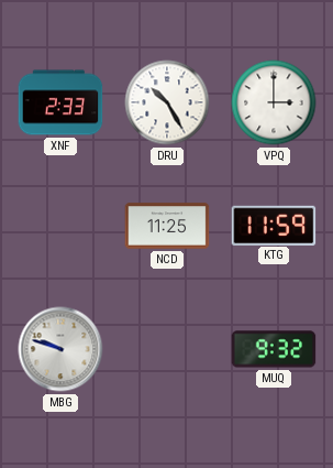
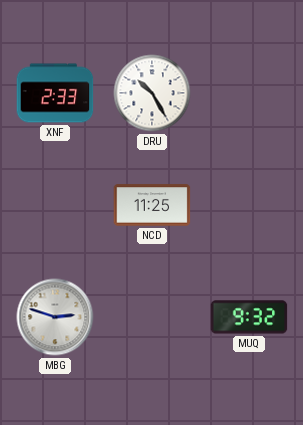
VPQ: 3:00 -> none (274, 102)
KTG: 11:59 -> none (274, 225)
MBG: 9:48 -> 2:48 (55, 317)
